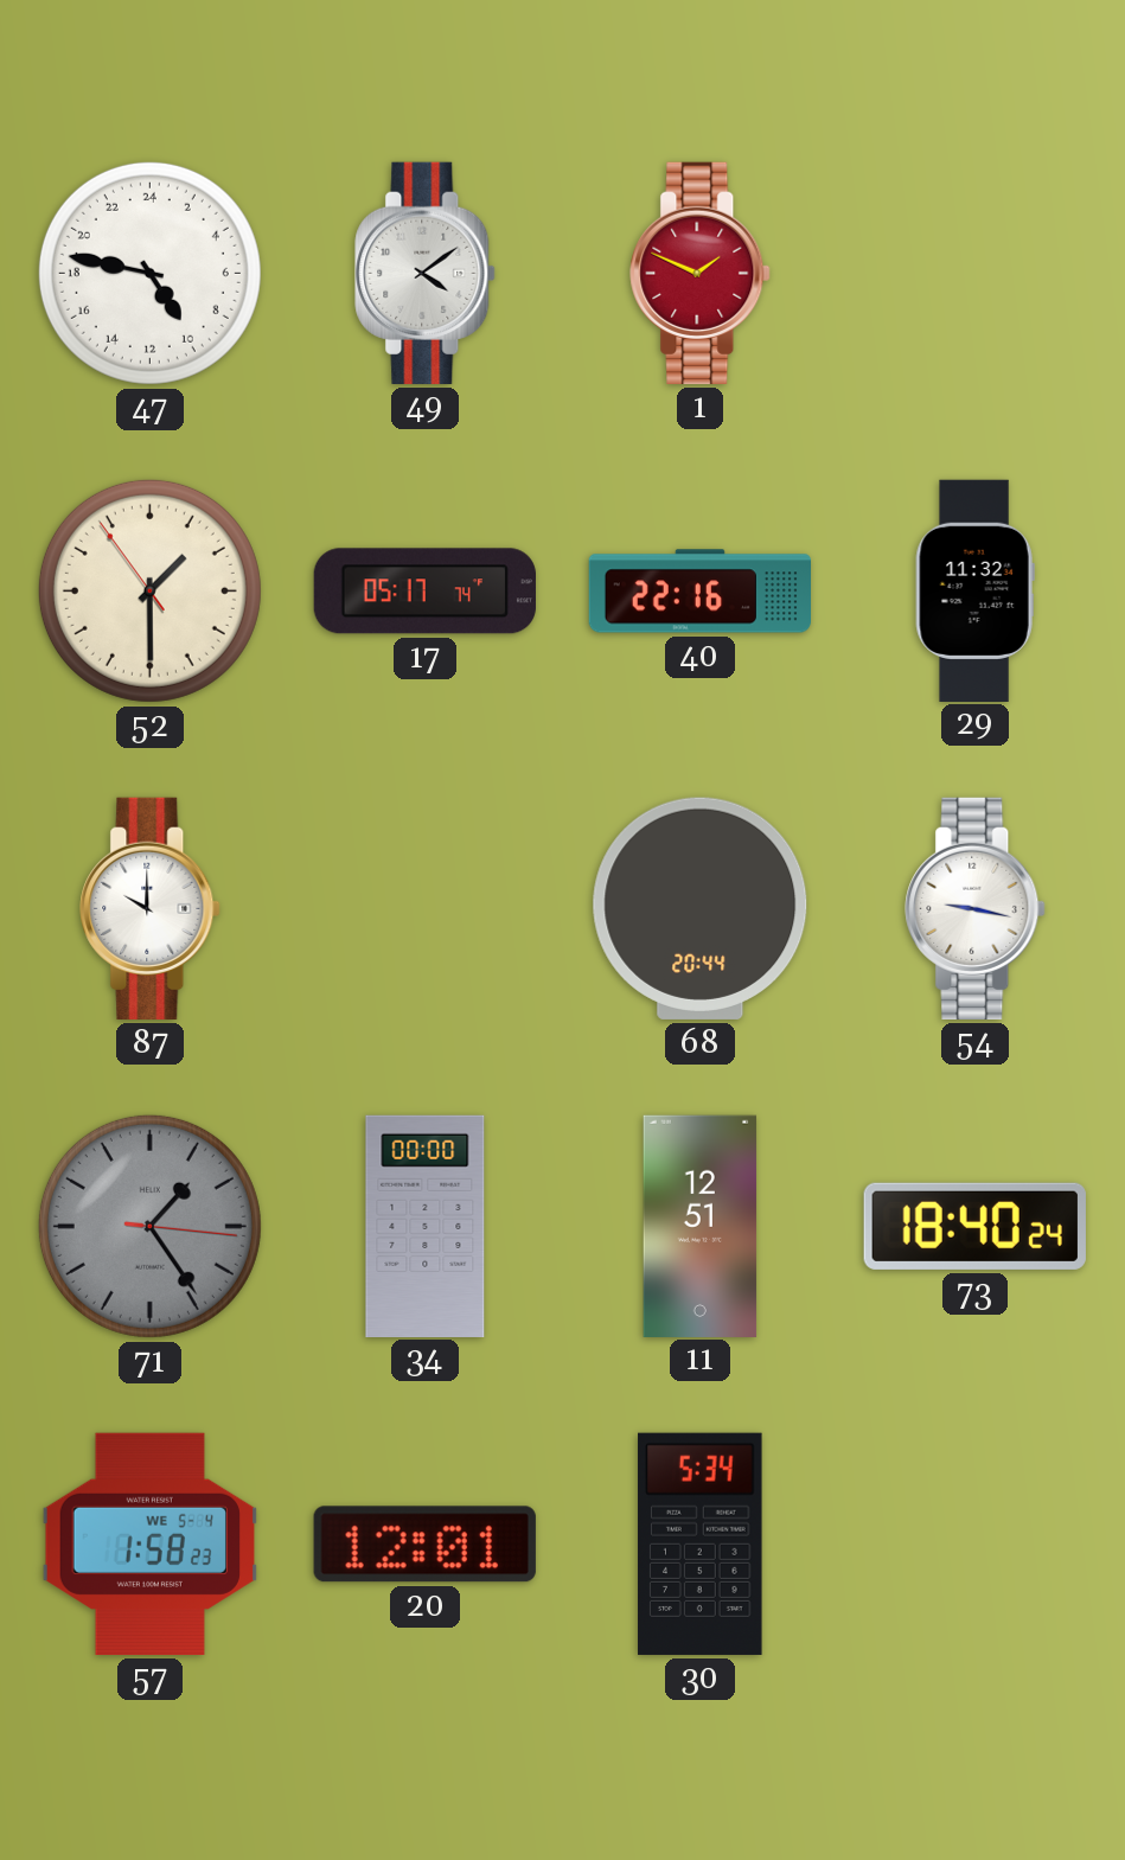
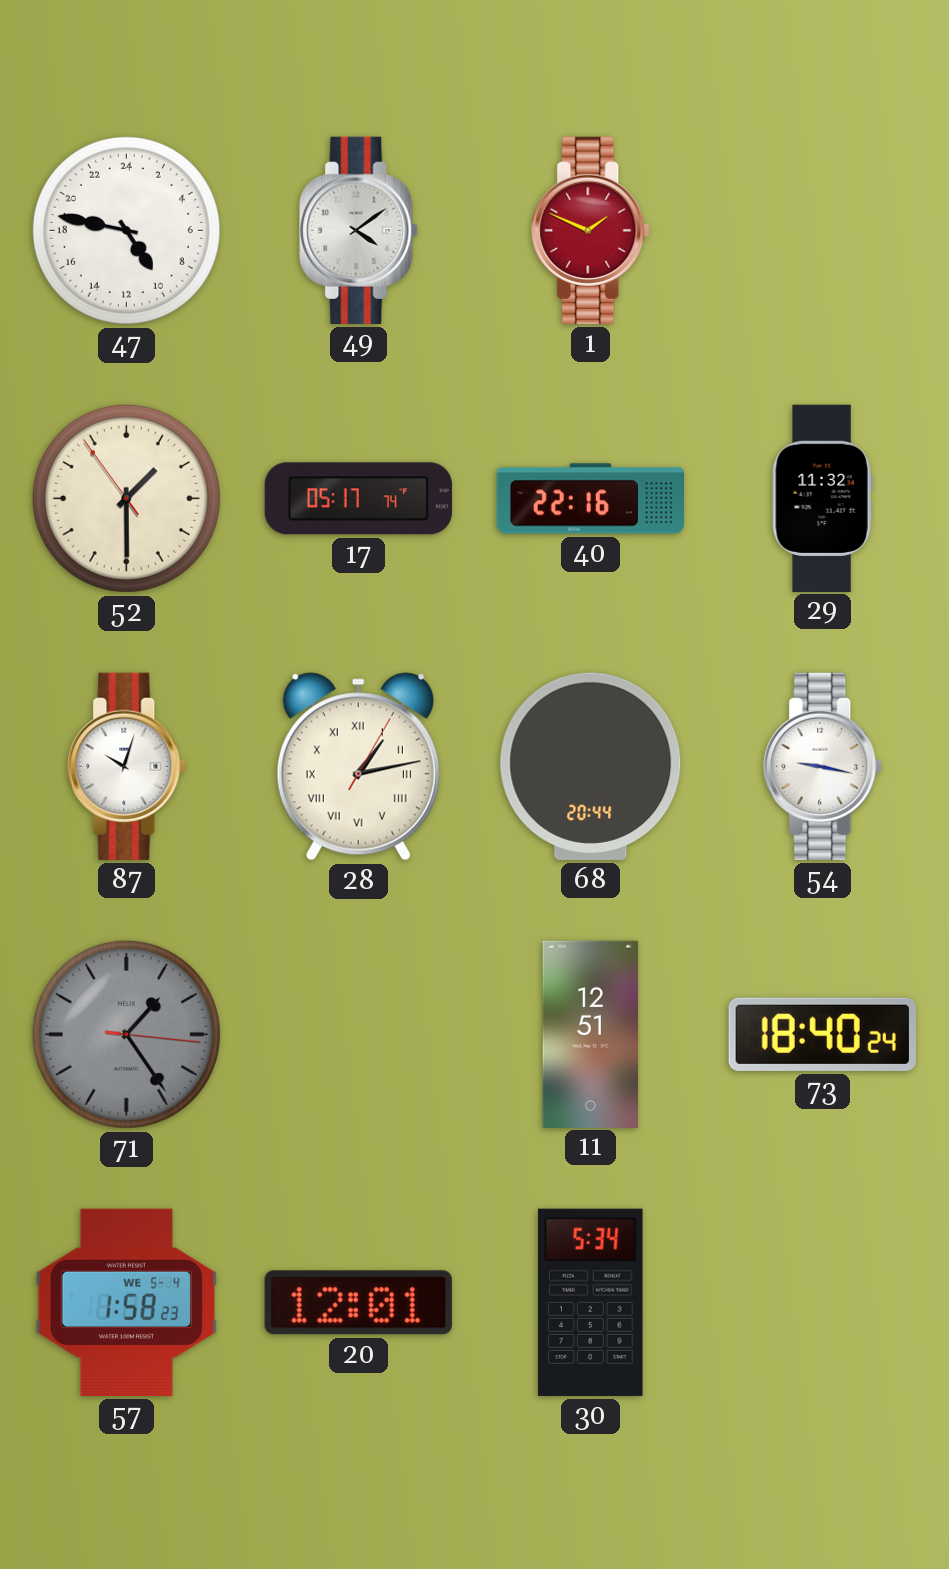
87: 10:00 -> 10:03 (127, 766)
28: none -> 1:13 (358, 767)
34: 00:00 -> none (426, 1226)
